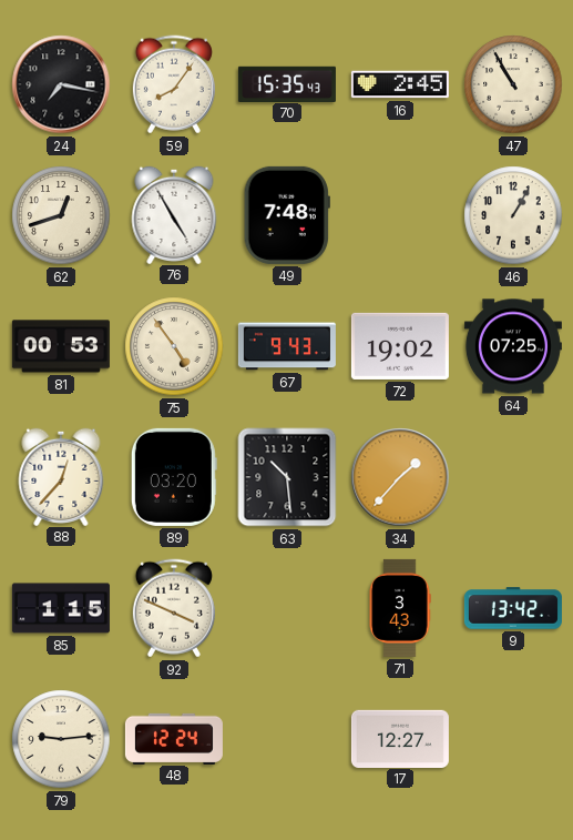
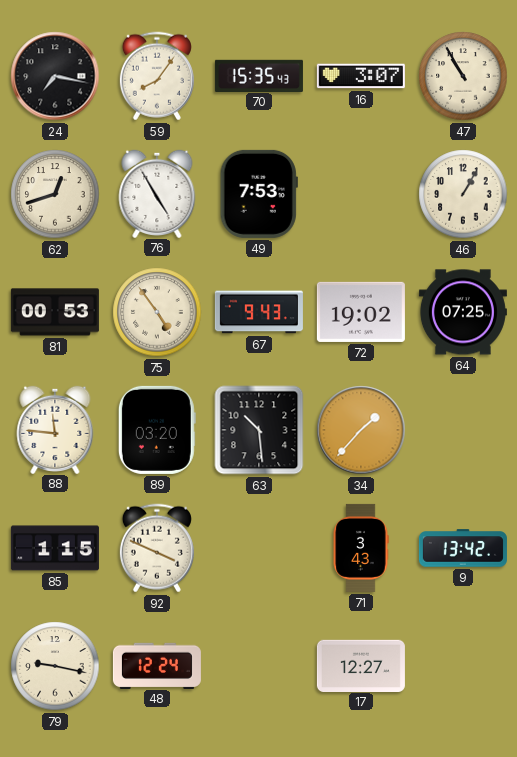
16: 2:45 -> 3:07 (361, 76)
49: 7:48 -> 7:53 (259, 194)
88: 12:37 -> 11:46 (55, 429)
79: 9:14 -> 9:17 (55, 666)
